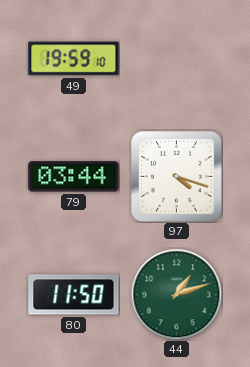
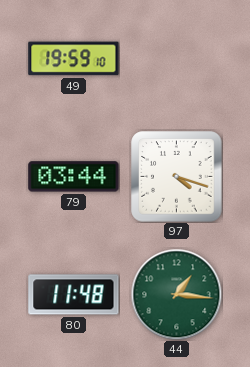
80: 11:50 -> 11:48 (74, 295)
44: 1:12 -> 1:16 (176, 294)
